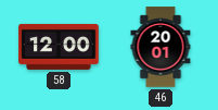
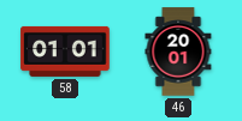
58: 12:00 -> 01:01 (65, 52)
